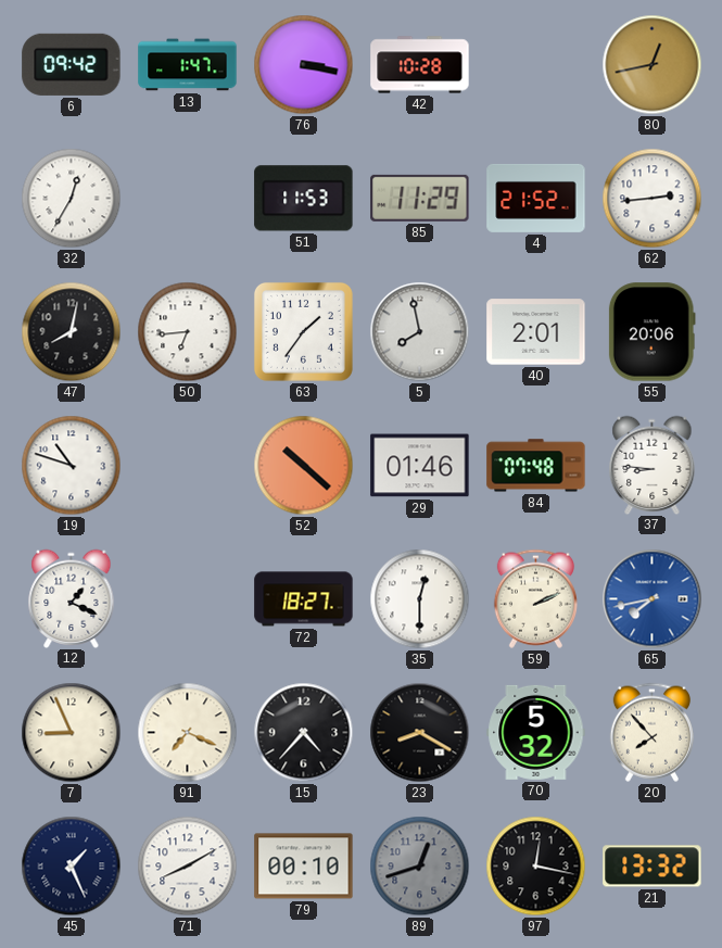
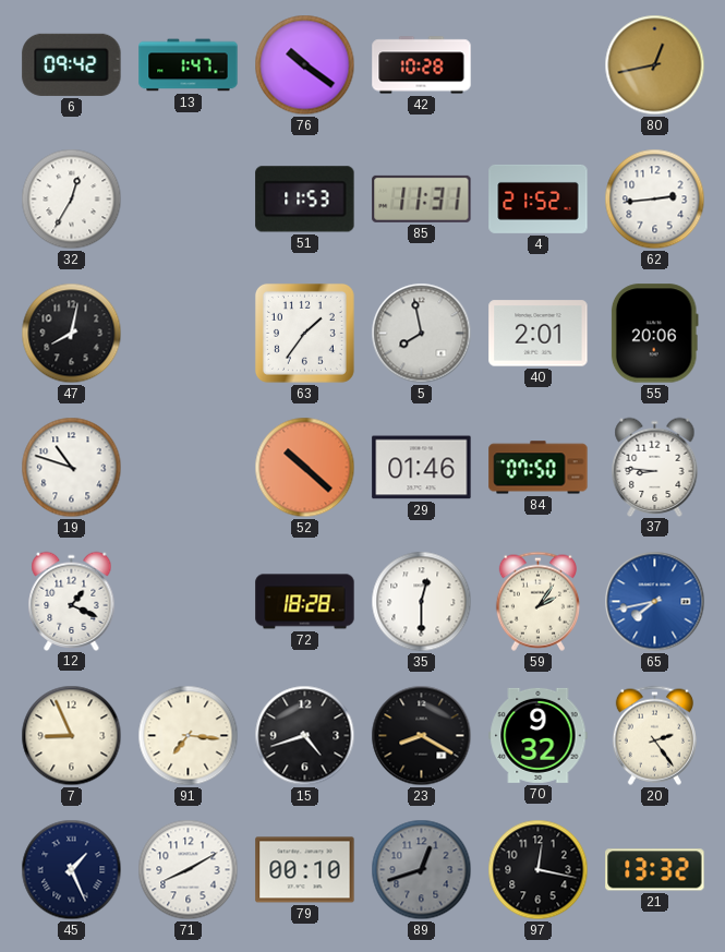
76: 3:17 -> 10:21 (305, 65)
85: 11:29 -> 11:31 (422, 198)
50: 6:44 -> none (188, 332)
84: 07:48 -> 07:50 (539, 468)
72: 18:27 -> 18:28 (305, 602)
59: 2:11 -> 2:06 (537, 601)
91: 7:19 -> 7:16 (189, 736)
15: 4:37 -> 4:42 (305, 736)
70: 5:32 -> 9:32 (539, 735)
20: 7:53 -> 2:24 (654, 735)
